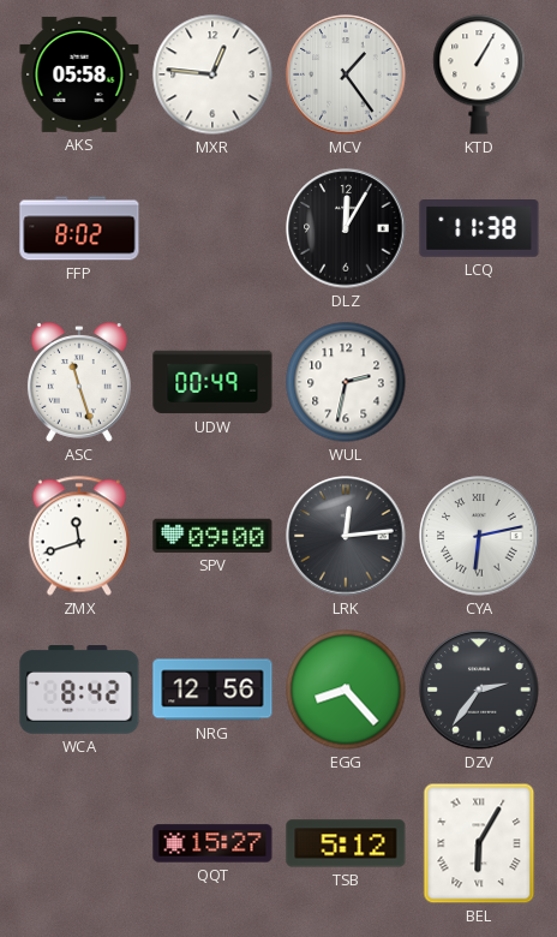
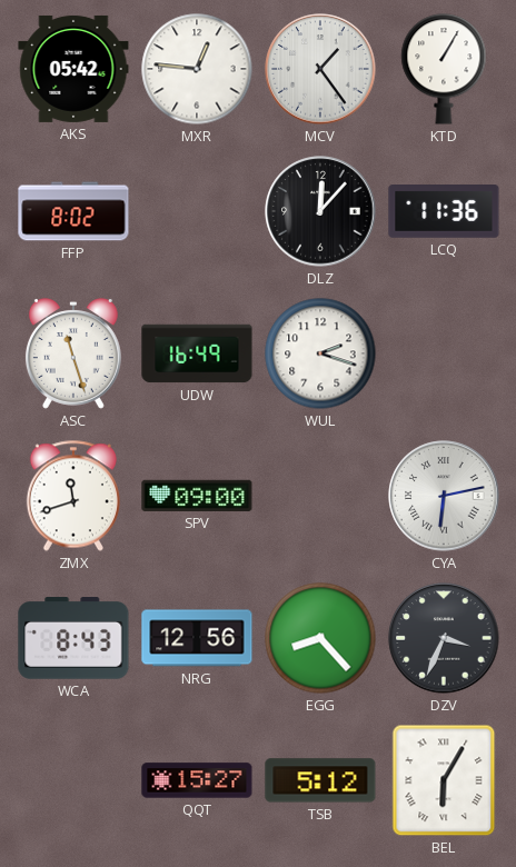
AKS: 05:58 -> 05:42 (73, 69)
DLZ: 12:05 -> 12:07 (320, 211)
LCQ: 11:38 -> 11:36 (444, 212)
UDW: 00:49 -> 16:49 (197, 353)
WUL: 2:32 -> 2:18 (320, 353)
LRK: 12:14 -> none (346, 536)
WCA: 8:42 -> 8:43 (73, 638)
DZV: 2:36 -> 3:34 (444, 638)
